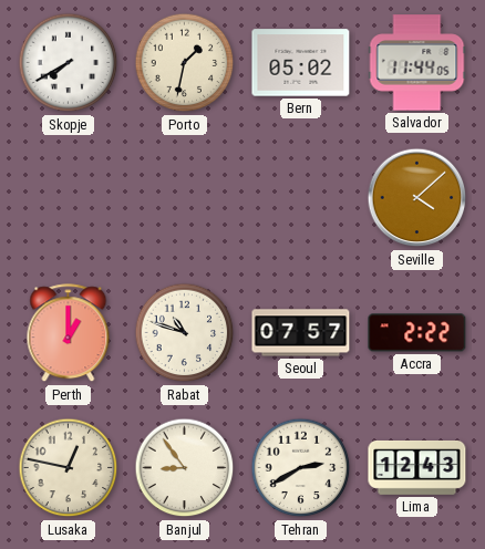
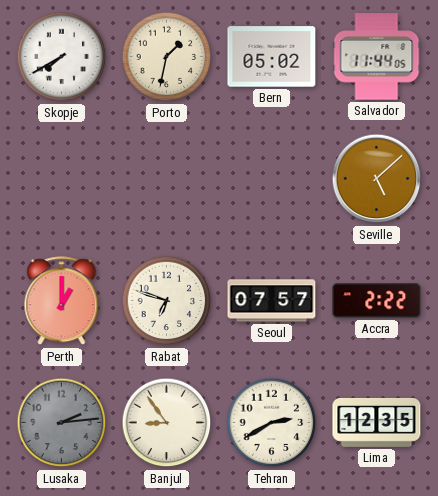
Seville: 4:08 -> 5:08 (377, 179)
Rabat: 10:48 -> 6:48 (167, 301)
Lusaka: 12:47 -> 2:14 (62, 423)
Lusaka dial: cream -> grey (62, 423)
Lima: 12:43 -> 12:35 (377, 422)
